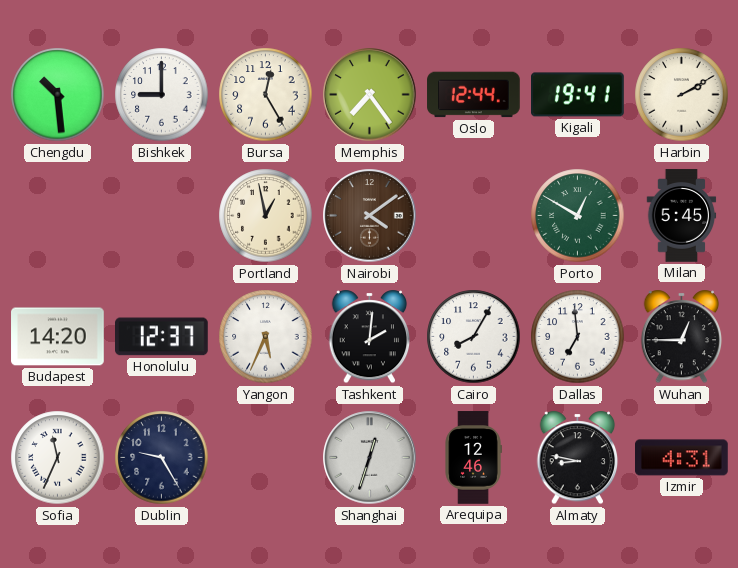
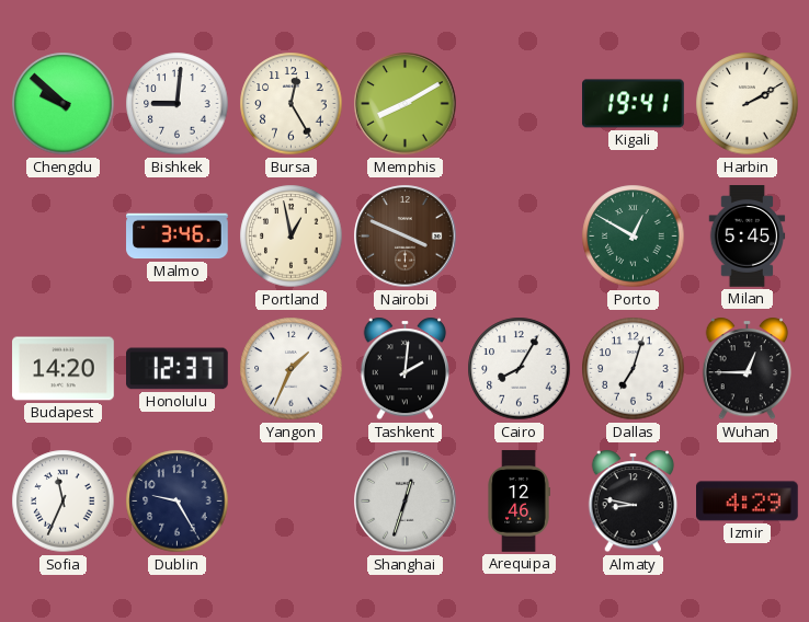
Chengdu: 10:29 -> 9:52 (64, 104)
Bishkek: 9:00 -> 9:01 (178, 104)
Memphis: 7:24 -> 8:10 (406, 104)
Oslo: 12:44 -> none (474, 95)
Malmo: none -> 3:46 (178, 237)
Nairobi: 4:09 -> 3:49 (406, 237)
Yangon: 5:34 -> 1:34 (292, 369)
Dallas: 6:59 -> 7:03 (634, 369)
Izmir: 4:31 -> 4:29 (748, 502)
